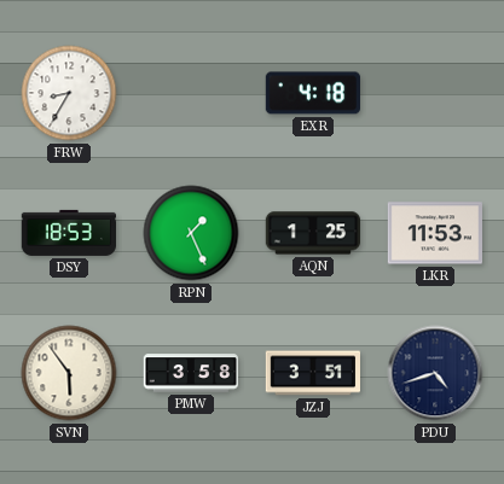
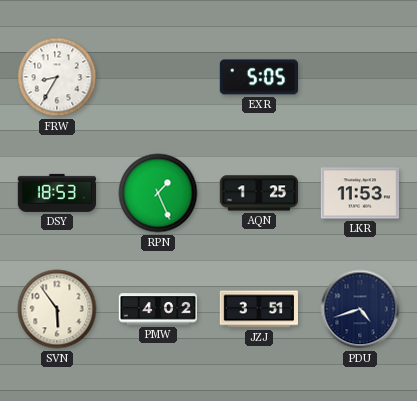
EXR: 4:18 -> 5:05 (258, 77)
PMW: 3:58 -> 4:02 (157, 309)
